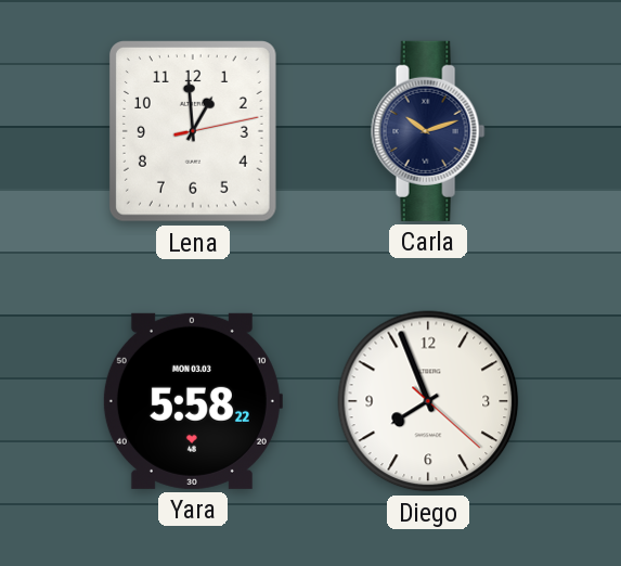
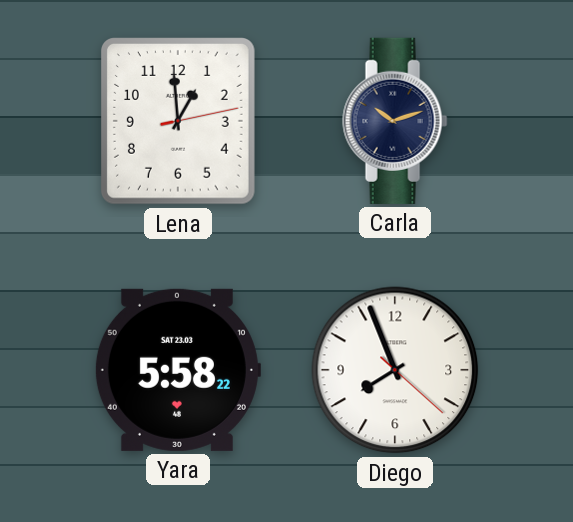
Yara date: MON 03.03 -> SAT 23.03 (177, 370)
